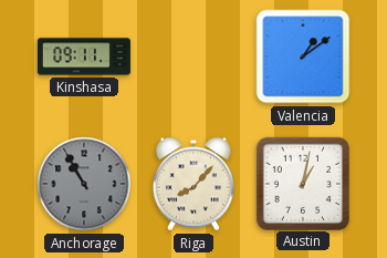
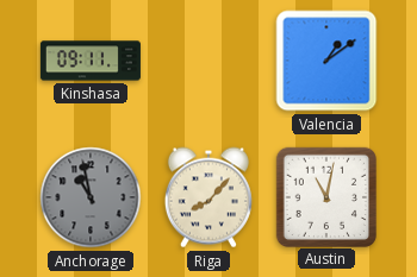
Anchorage: 10:55 -> 10:58 (91, 197)
Austin: 1:02 -> 11:02 (325, 196)
